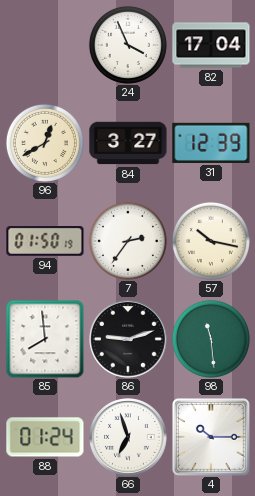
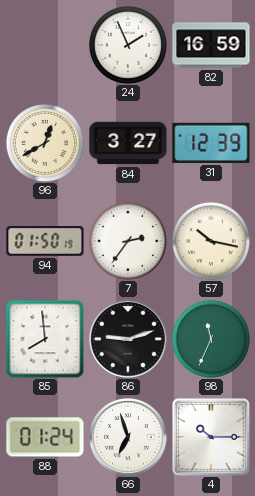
24: 3:56 -> 1:56 (128, 45)
82: 17:04 -> 16:59 (211, 45)
98: 11:29 -> 11:34 (211, 339)
